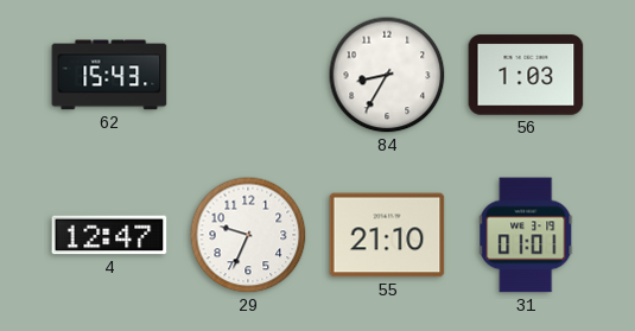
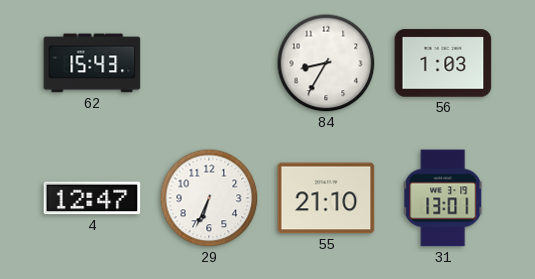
29: 9:34 -> 6:34 (209, 198)
31: 01:01 -> 13:01 (444, 198)
